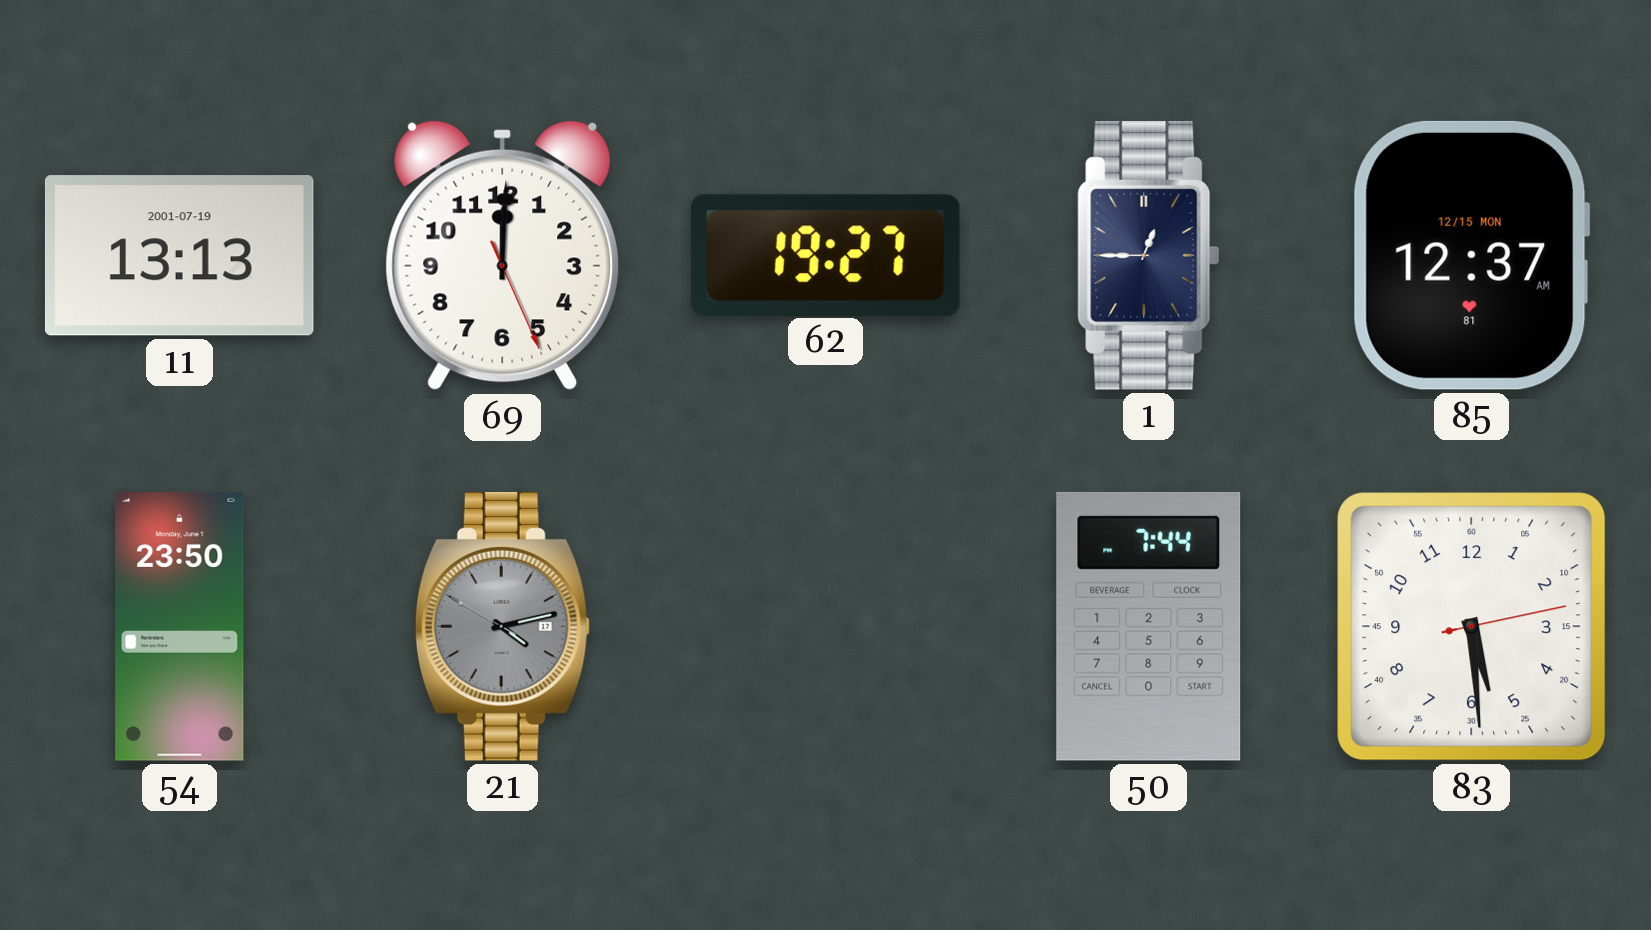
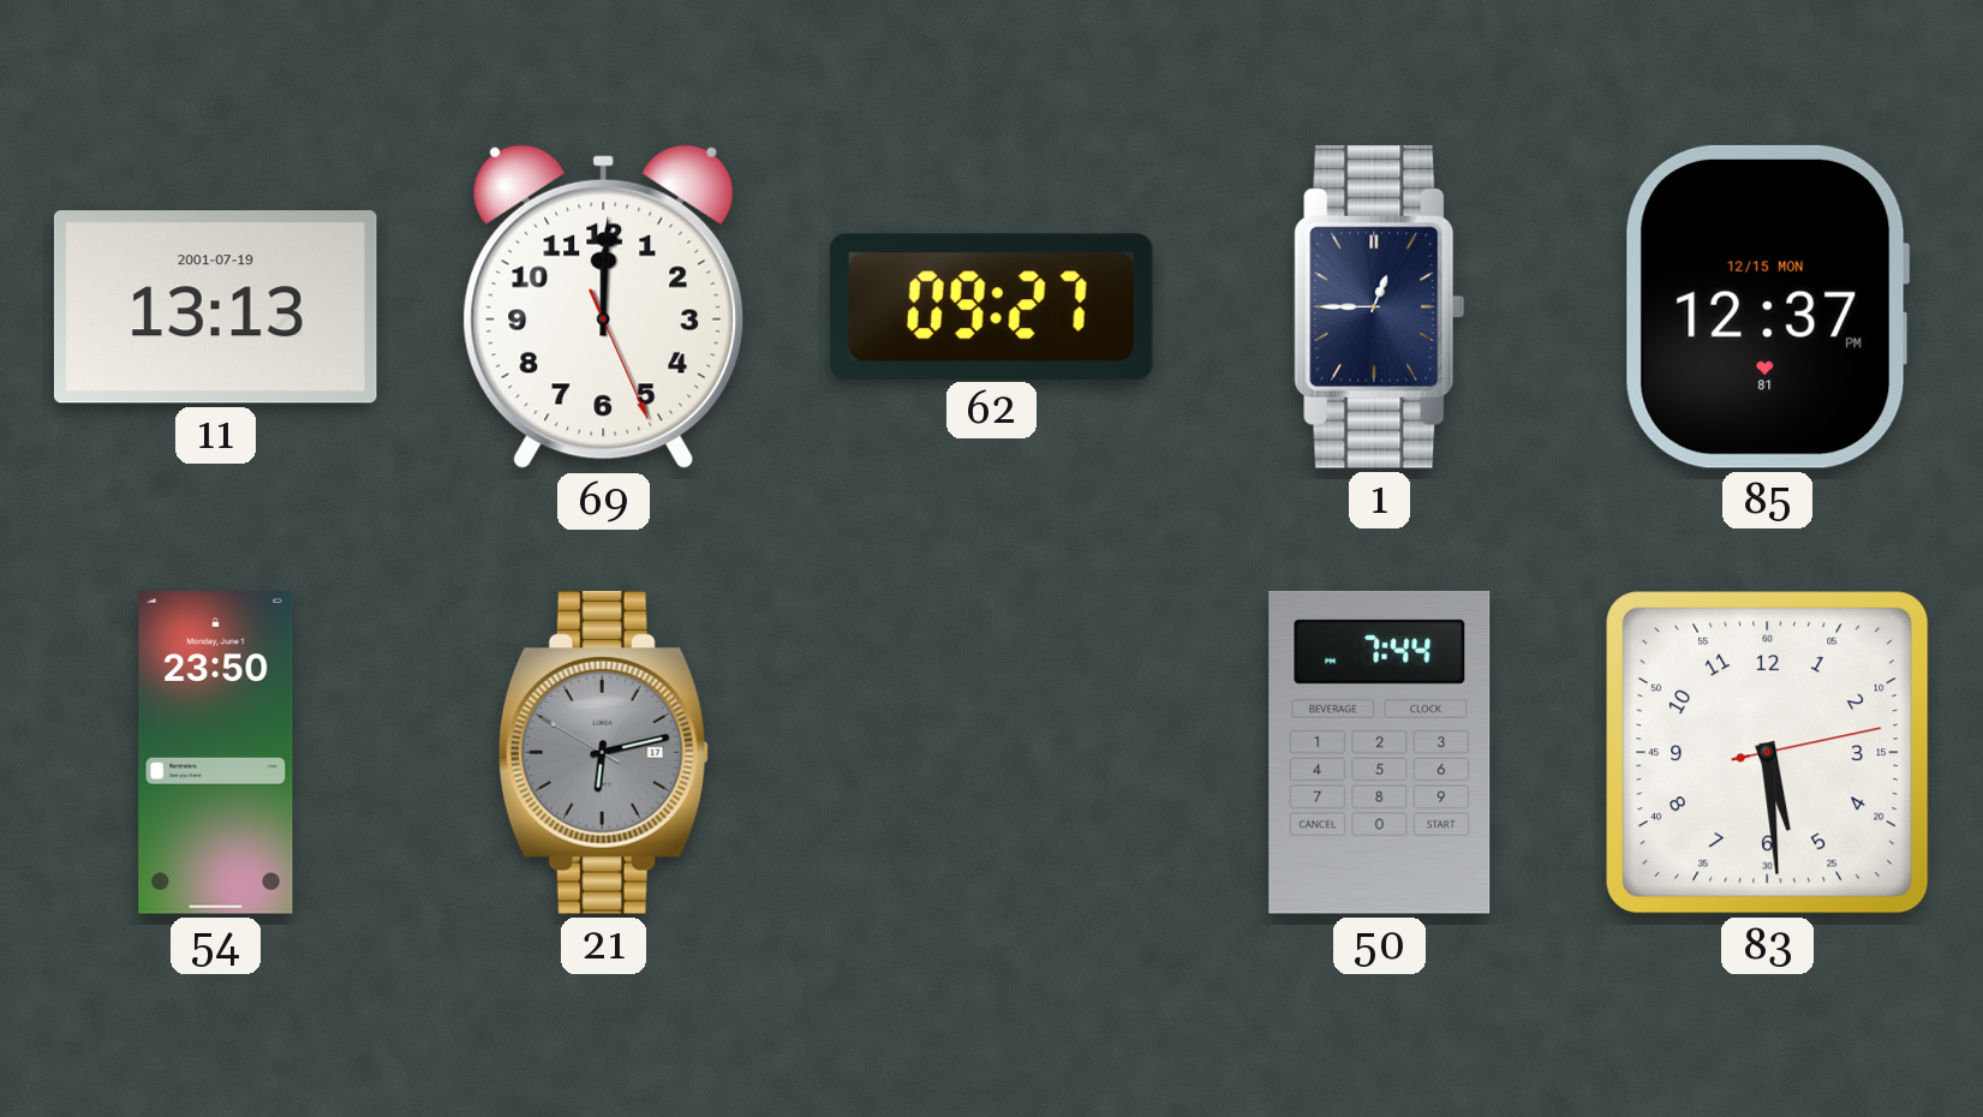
62: 19:27 -> 09:27 (991, 306)
85: 12:37 AM -> 12:37 PM (1767, 306)
21: 4:12 -> 6:12 (603, 752)
